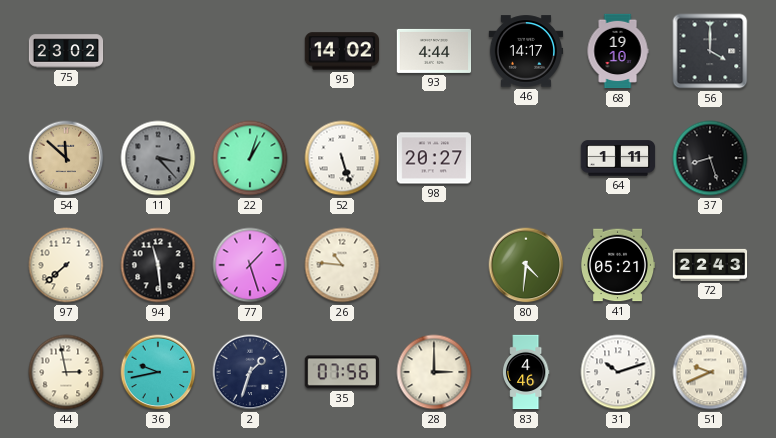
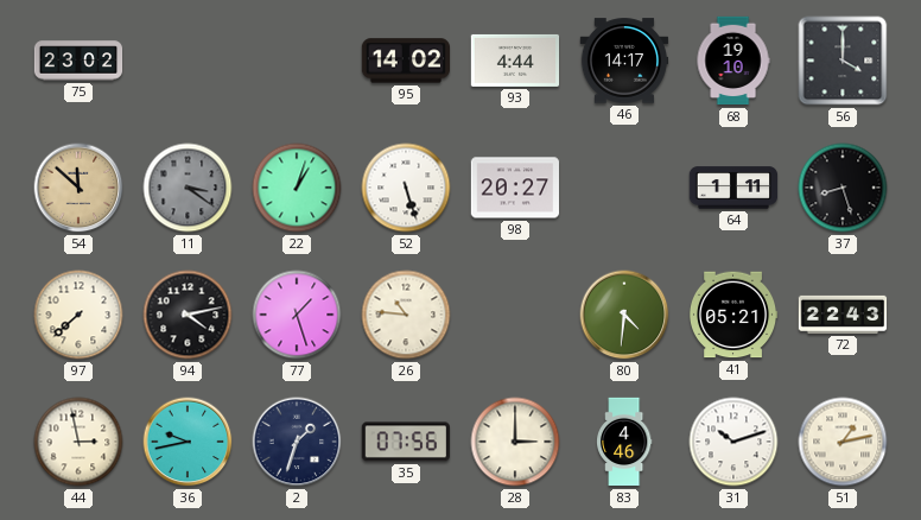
11: 3:23 -> 3:21 (188, 188)
94: 11:29 -> 4:13 (188, 315)
51: 9:41 -> 1:13 (843, 442)
